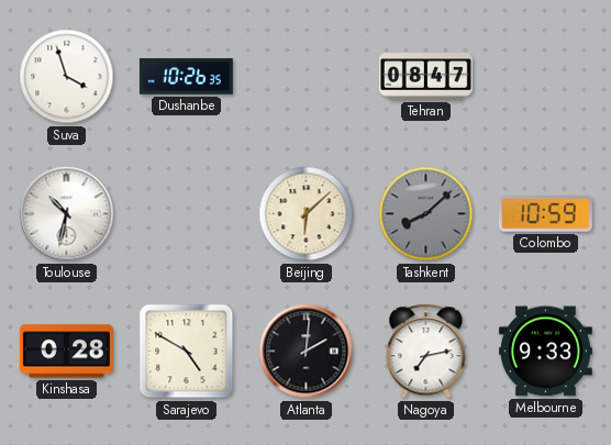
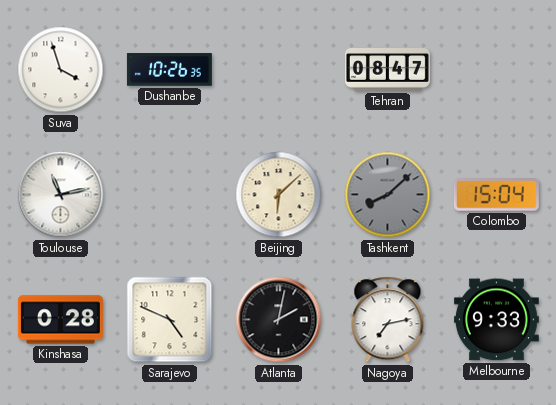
Toulouse: 10:32 -> 11:13 (61, 195)
Colombo: 10:59 -> 15:04 (496, 195)
Sarajevo: 4:50 -> 4:49 (170, 320)
Atlanta: 2:01 -> 2:02 (279, 320)
